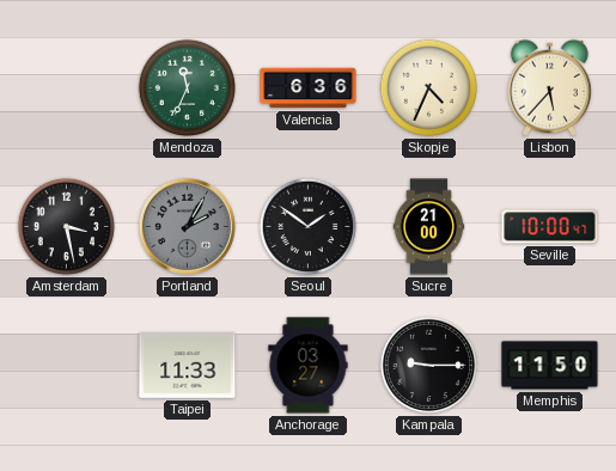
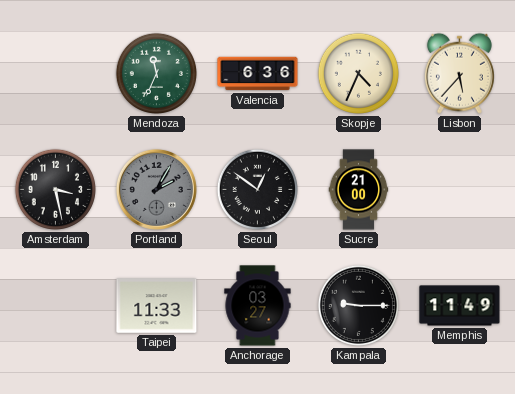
Seoul: 1:51 -> 12:51 (257, 189)
Seville: 10:00 -> none (550, 227)
Memphis: 11:50 -> 11:49 (460, 306)
